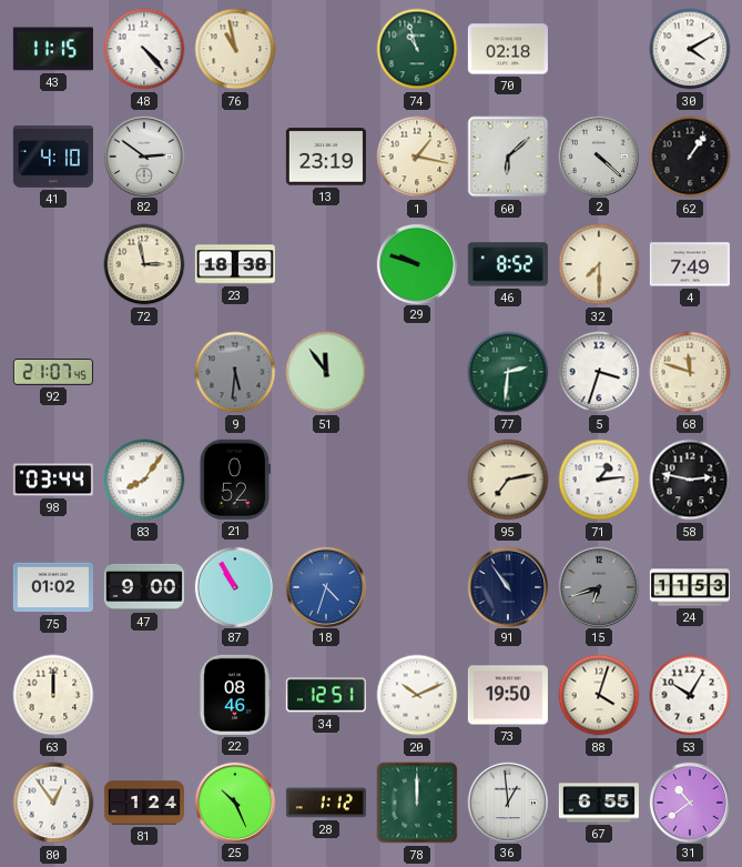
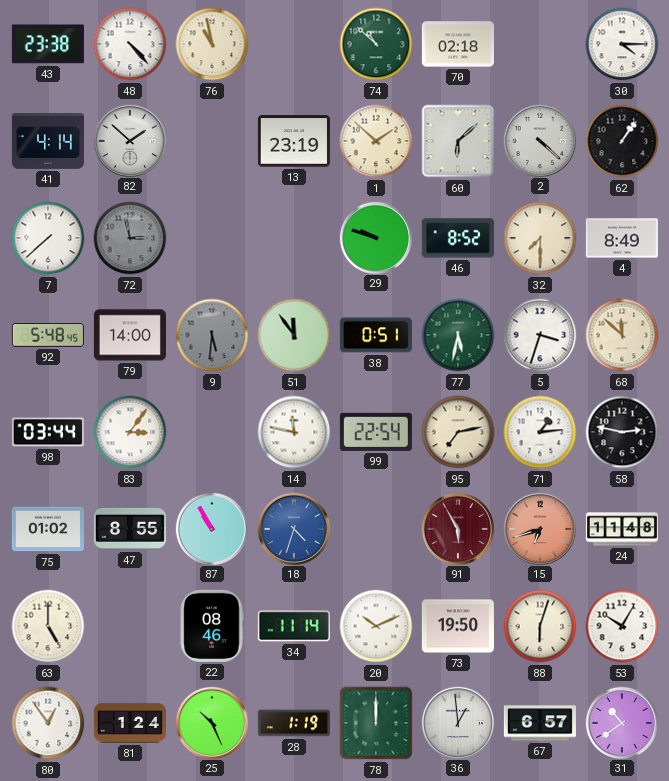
43: 11:15 -> 23:38 (48, 44)
74: 10:57 -> 10:52 (376, 44)
30: 4:10 -> 4:15 (622, 44)
41: 4:10 -> 4:14 (48, 142)
82: 2:51 -> 1:52 (129, 140)
1: 1:17 -> 1:52 (376, 141)
7: none -> 7:38 (48, 238)
72 dial: cream -> grey (130, 238)
23: 18:38 -> none (235, 264)
4: 7:49 -> 8:49 (622, 238)
92: 21:07 -> 5:48 (48, 335)
79: none -> 14:00 (130, 335)
38: none -> 0:51 (376, 335)
77: 2:31 -> 5:32 (458, 335)
68: 11:48 -> 11:52 (622, 335)
83: 8:06 -> 3:06 (130, 432)
21: 0:52 -> none (235, 480)
14: none -> 11:47 (294, 432)
99: none -> 22:54 (376, 432)
47: 9:00 -> 8:55 (130, 529)
91: 10:54 -> 5:55 (457, 528)
91 dial: navy -> burgundy (457, 528)
15 dial: grey -> salmon (539, 528)
24: 11:53 -> 11:48 (622, 529)
63: 12:00 -> 5:00 (48, 626)
34: 12:51 -> 11:14 (294, 626)
88: 4:03 -> 6:03 (540, 626)
28: 1:12 -> 1:19 (294, 723)
67: 6:55 -> 6:57 (540, 723)
